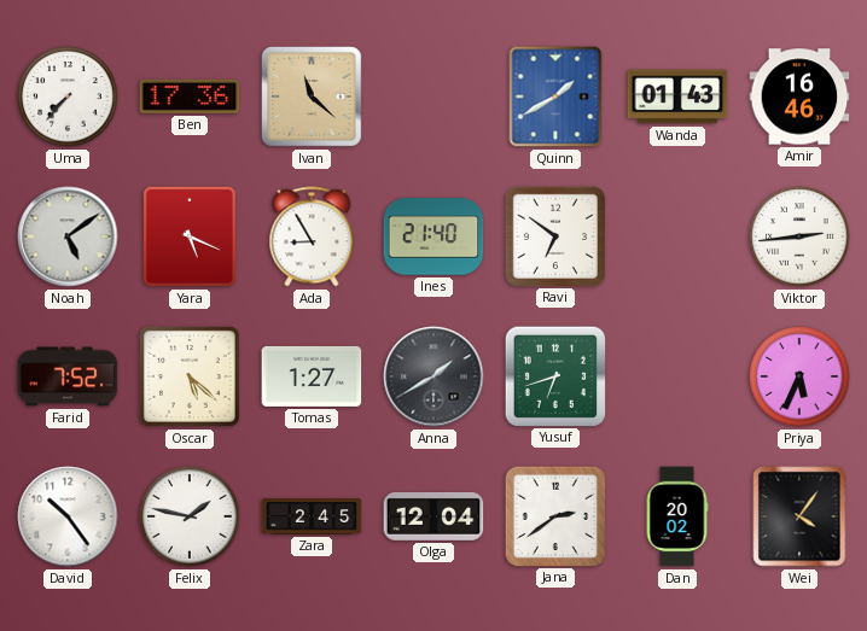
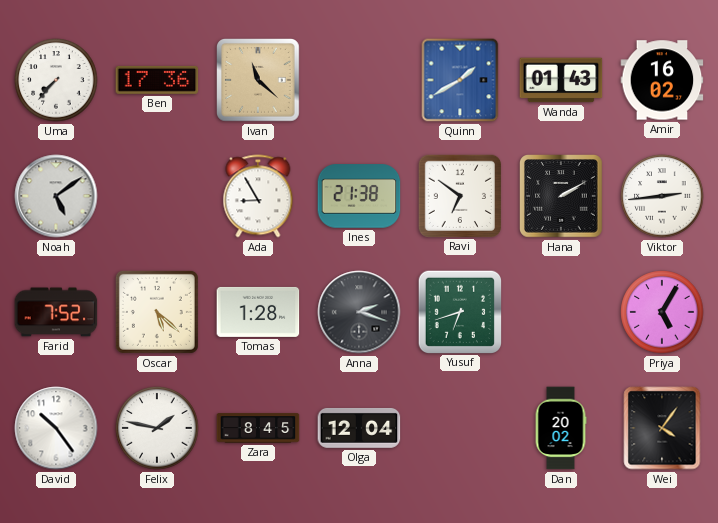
Amir: 16:46 -> 16:02 (662, 80)
Yara: 5:19 -> none (190, 236)
Ines: 21:40 -> 21:38 (359, 196)
Hana: none -> 2:10 (562, 197)
Tomas: 1:27 -> 1:28 (258, 312)
Anna: 1:40 -> 2:18 (359, 312)
Priya: 5:34 -> 5:05 (662, 312)
Zara: 2:45 -> 8:45 (258, 428)
Jana: 2:39 -> none (554, 515)
